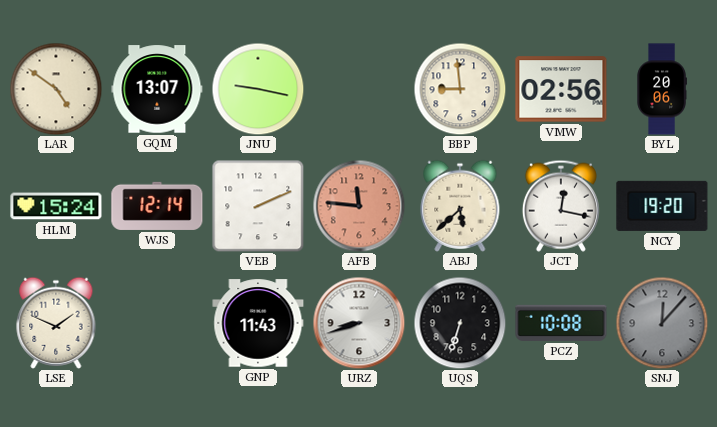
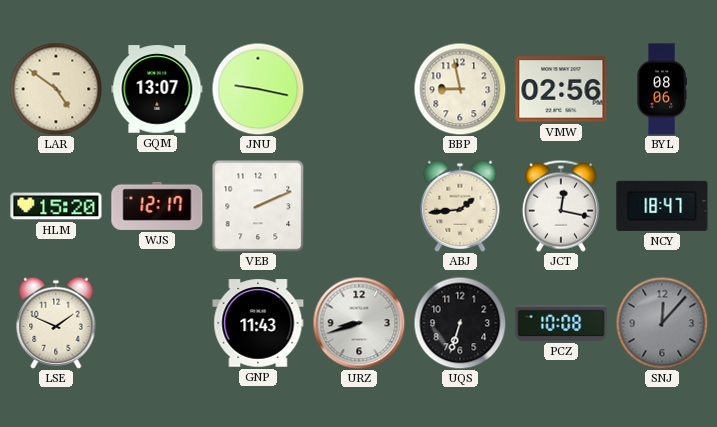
BBP: 8:59 -> 8:58 (460, 89)
BYL: 20:06 -> 08:06 (662, 89)
HLM: 15:24 -> 15:20 (56, 206)
WJS: 12:14 -> 12:17 (157, 206)
AFB: 11:46 -> none (359, 206)
ABJ: 5:38 -> 1:44 (460, 206)
NCY: 19:20 -> 18:47 (662, 206)
